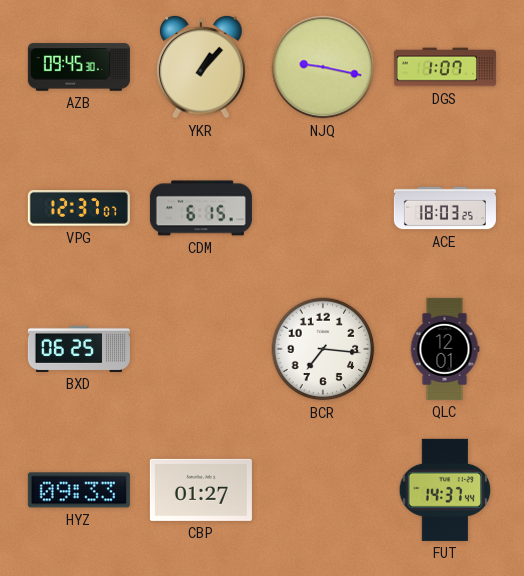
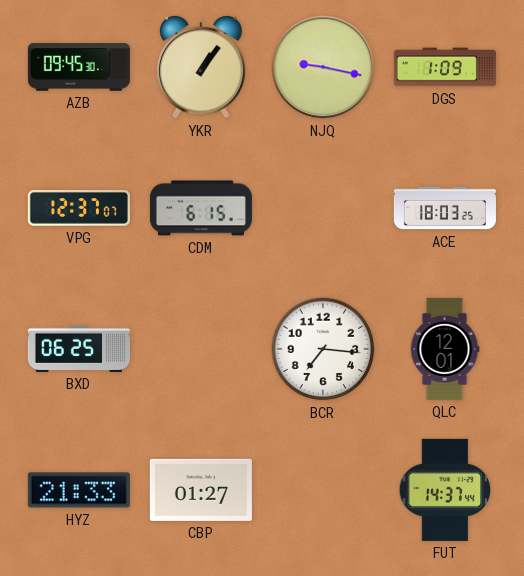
YKR: 1:07 -> 1:06 (202, 67)
DGS: 1:07 -> 1:09 (445, 67)
HYZ: 09:33 -> 21:33 (79, 490)
